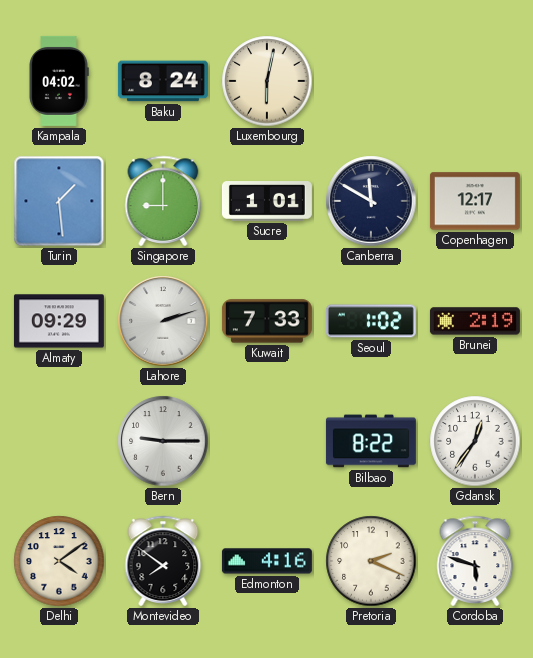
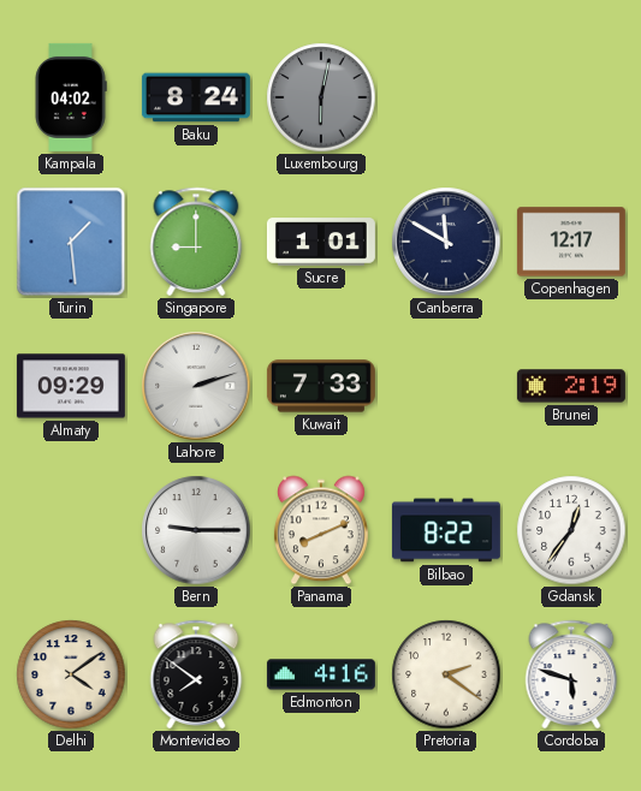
Luxembourg dial: cream -> grey (321, 97)
Seoul: 1:02 -> none (371, 321)
Panama: none -> 8:11 (321, 530)
Pretoria: 2:19 -> 2:21 (446, 674)
